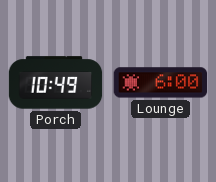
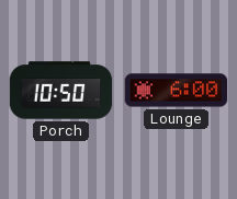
Porch: 10:49 -> 10:50 (61, 91)
